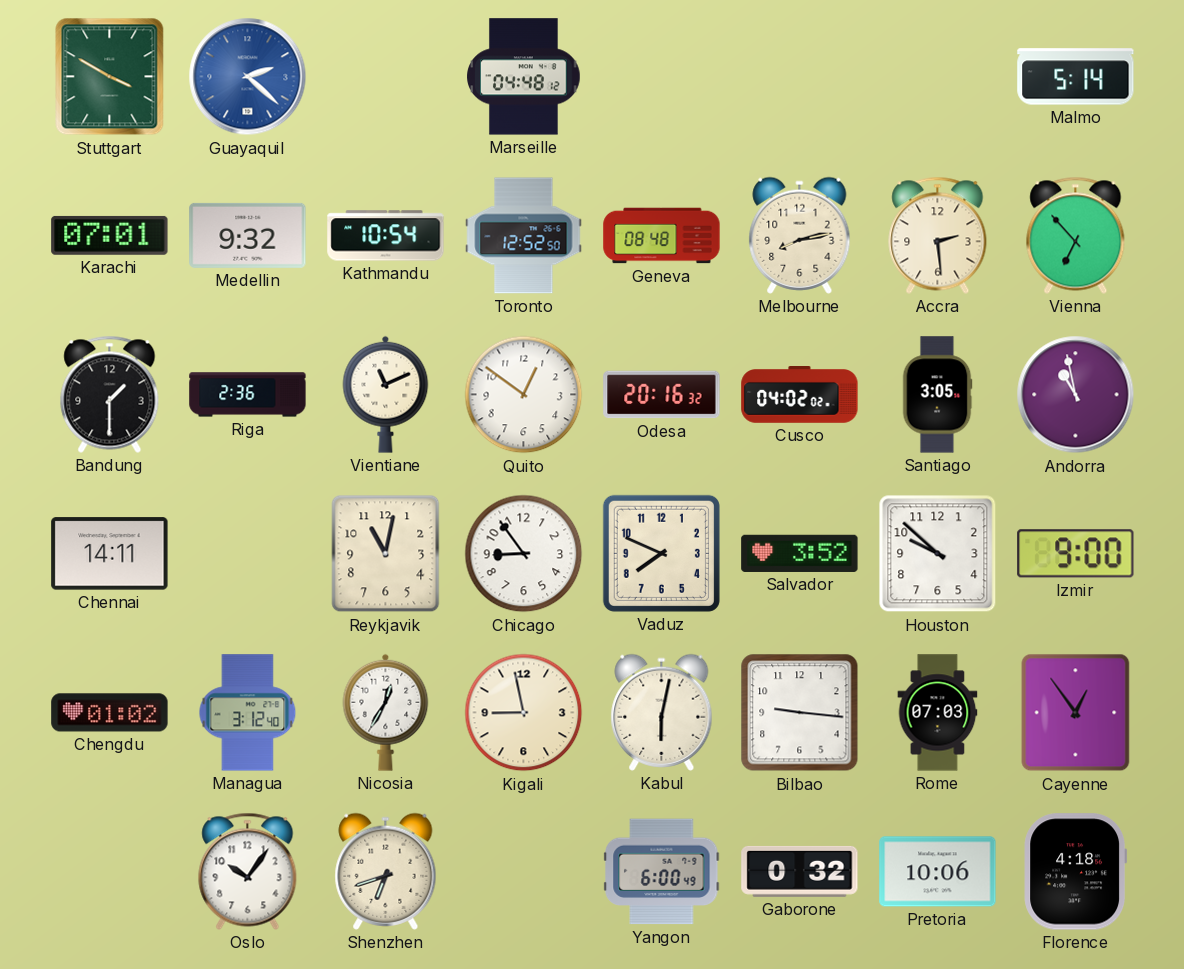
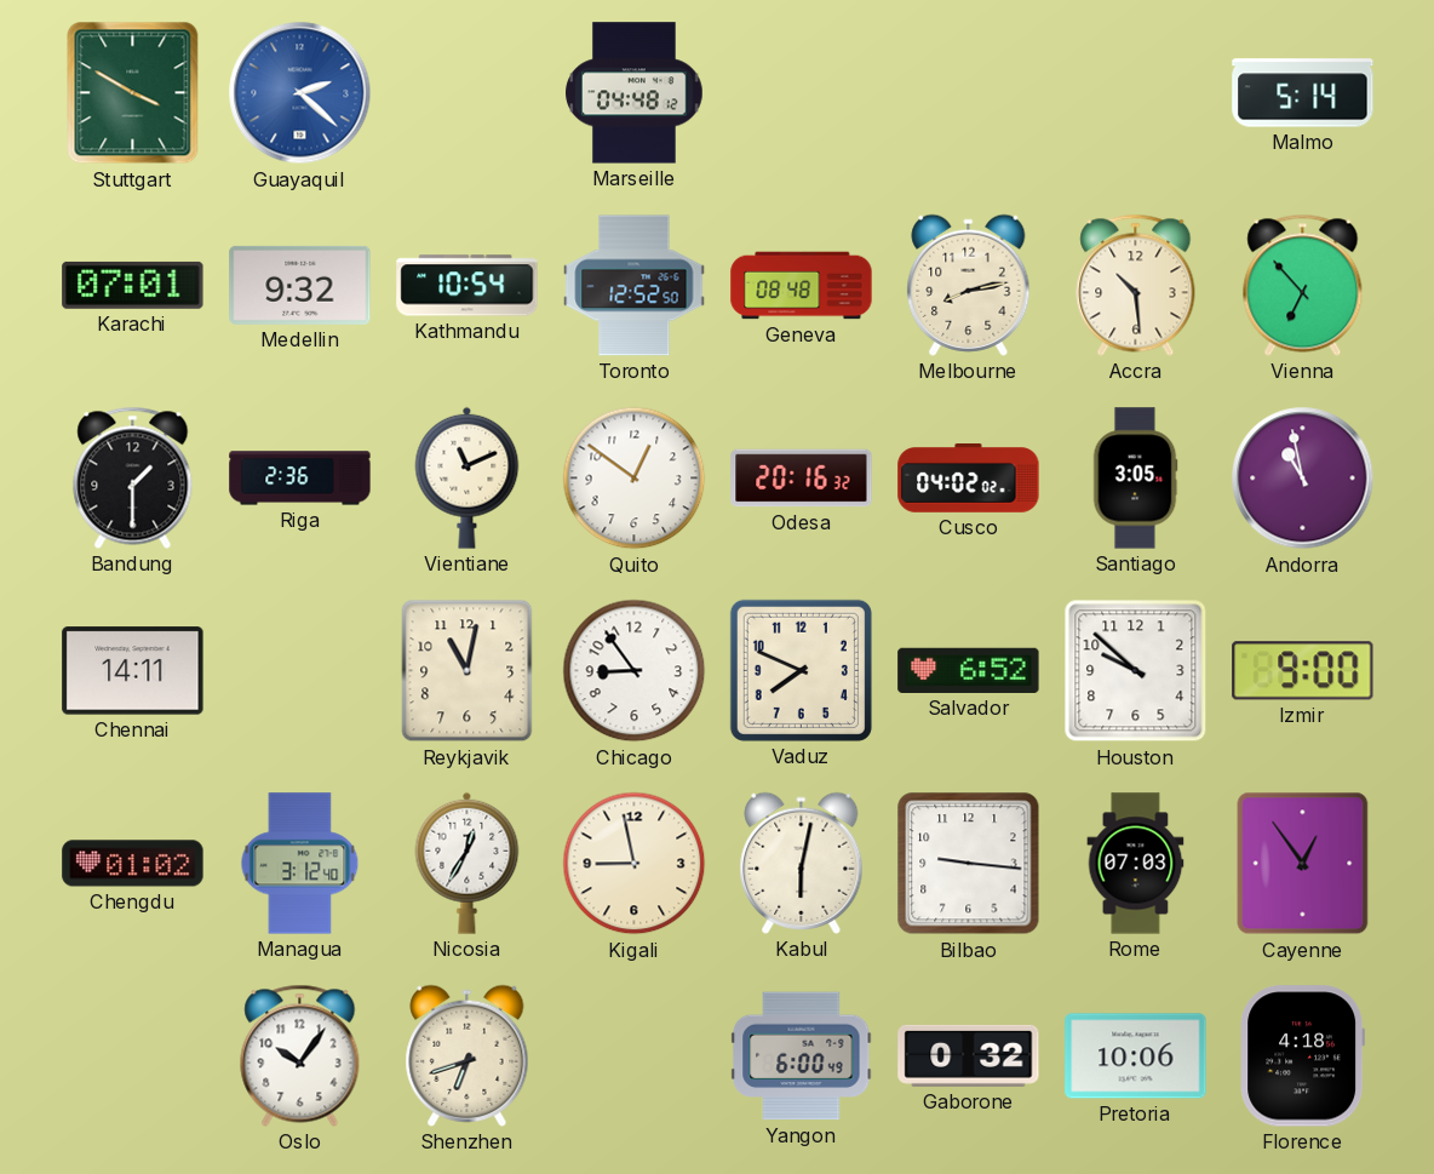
Accra: 2:29 -> 10:29 (1136, 285)
Salvador: 3:52 -> 6:52 (969, 670)
